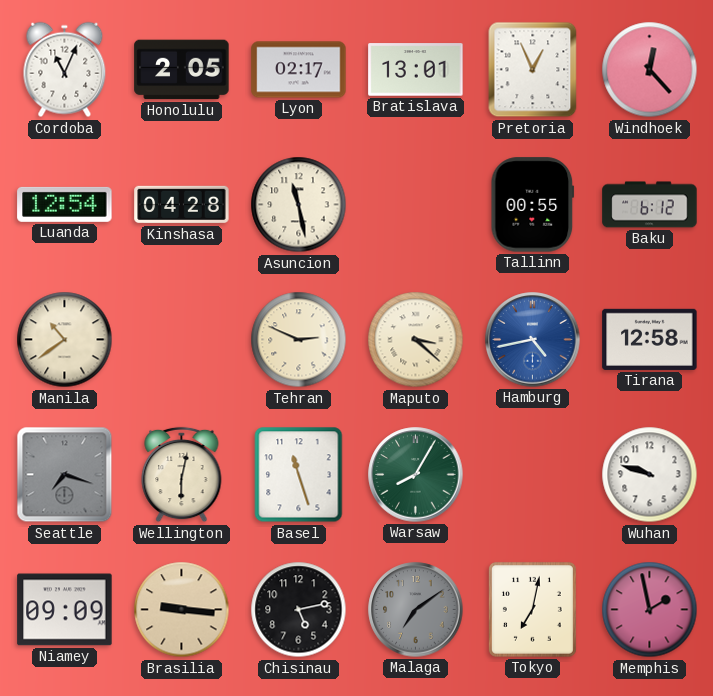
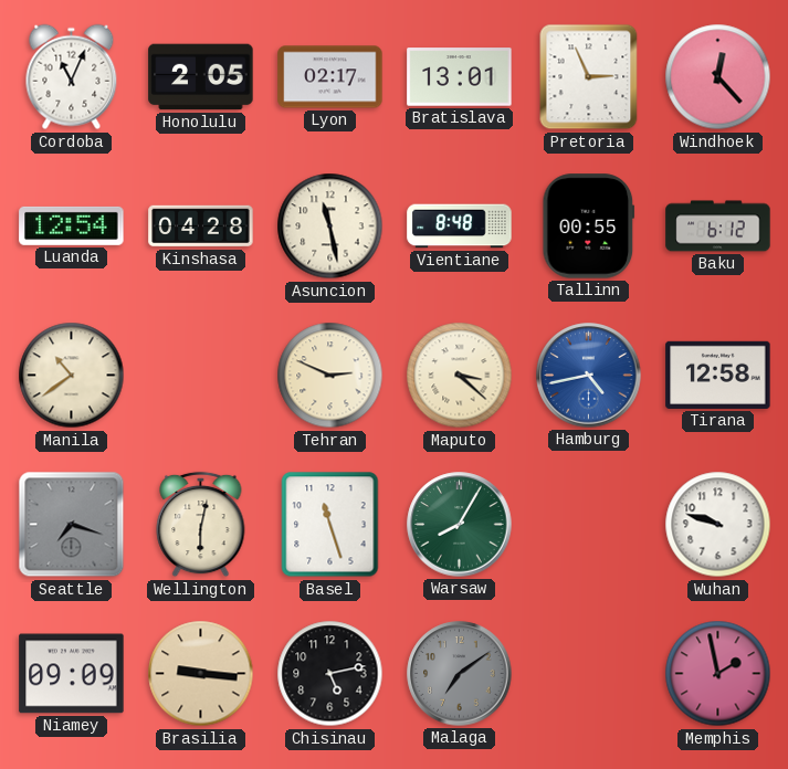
Pretoria: 12:56 -> 2:56 (589, 77)
Vientiane: none -> 8:48 (460, 227)
Tokyo: 7:02 -> none (532, 609)
